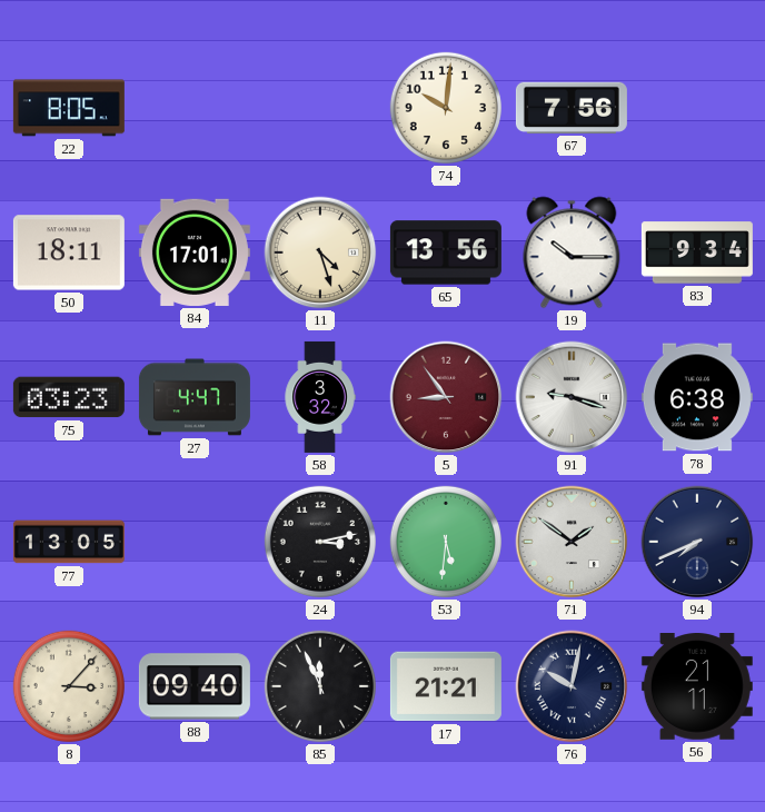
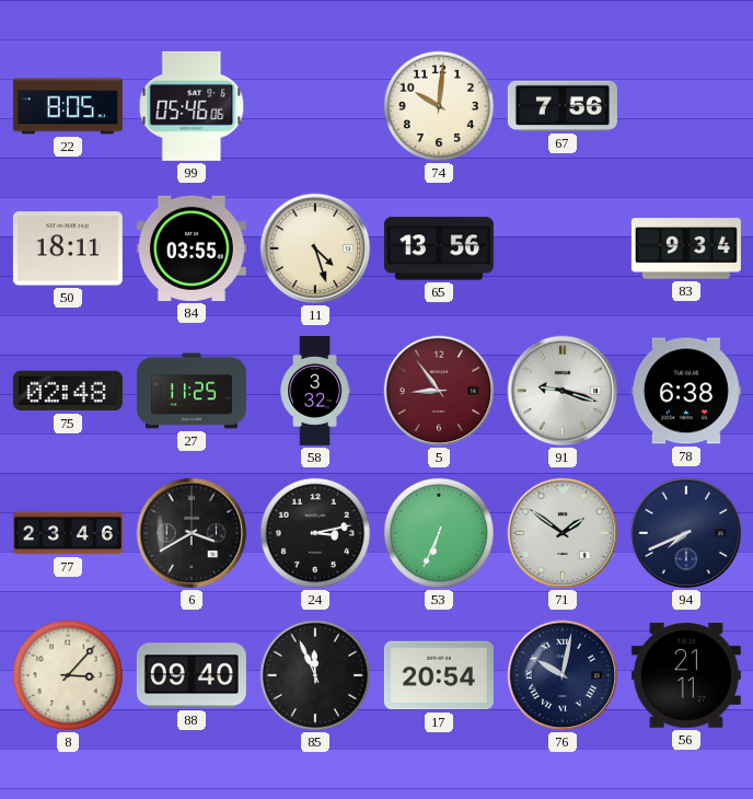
99: none -> 05:46 (192, 106)
84: 17:01 -> 03:55 (192, 248)
19: 10:15 -> none (572, 252)
75: 03:23 -> 02:48 (68, 391)
27: 4:47 -> 11:25 (192, 391)
77: 13:05 -> 23:46 (68, 533)
6: none -> 3:40 (192, 533)
53: 5:31 -> 6:34 (439, 533)
17: 21:21 -> 20:54 (439, 675)
